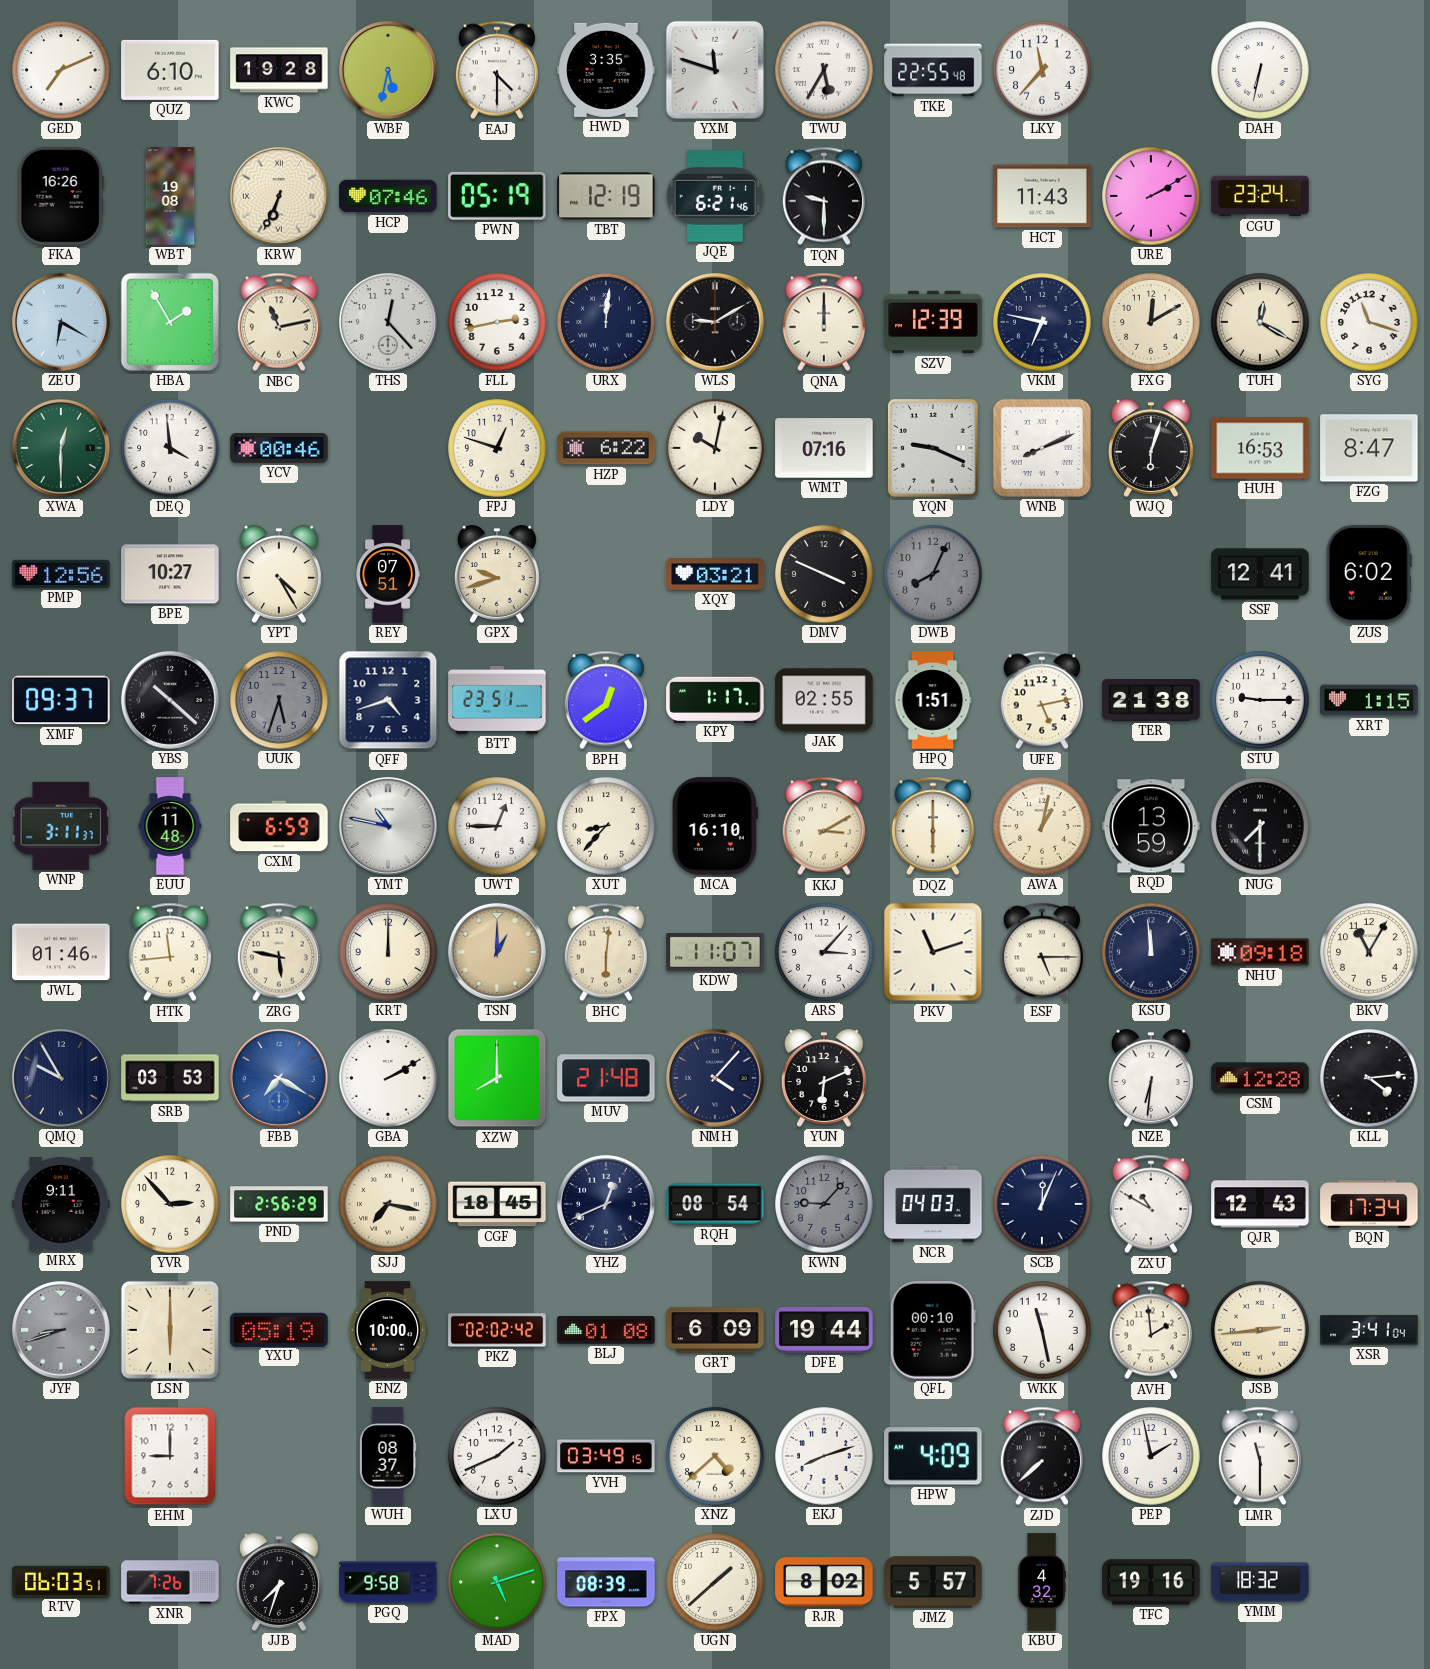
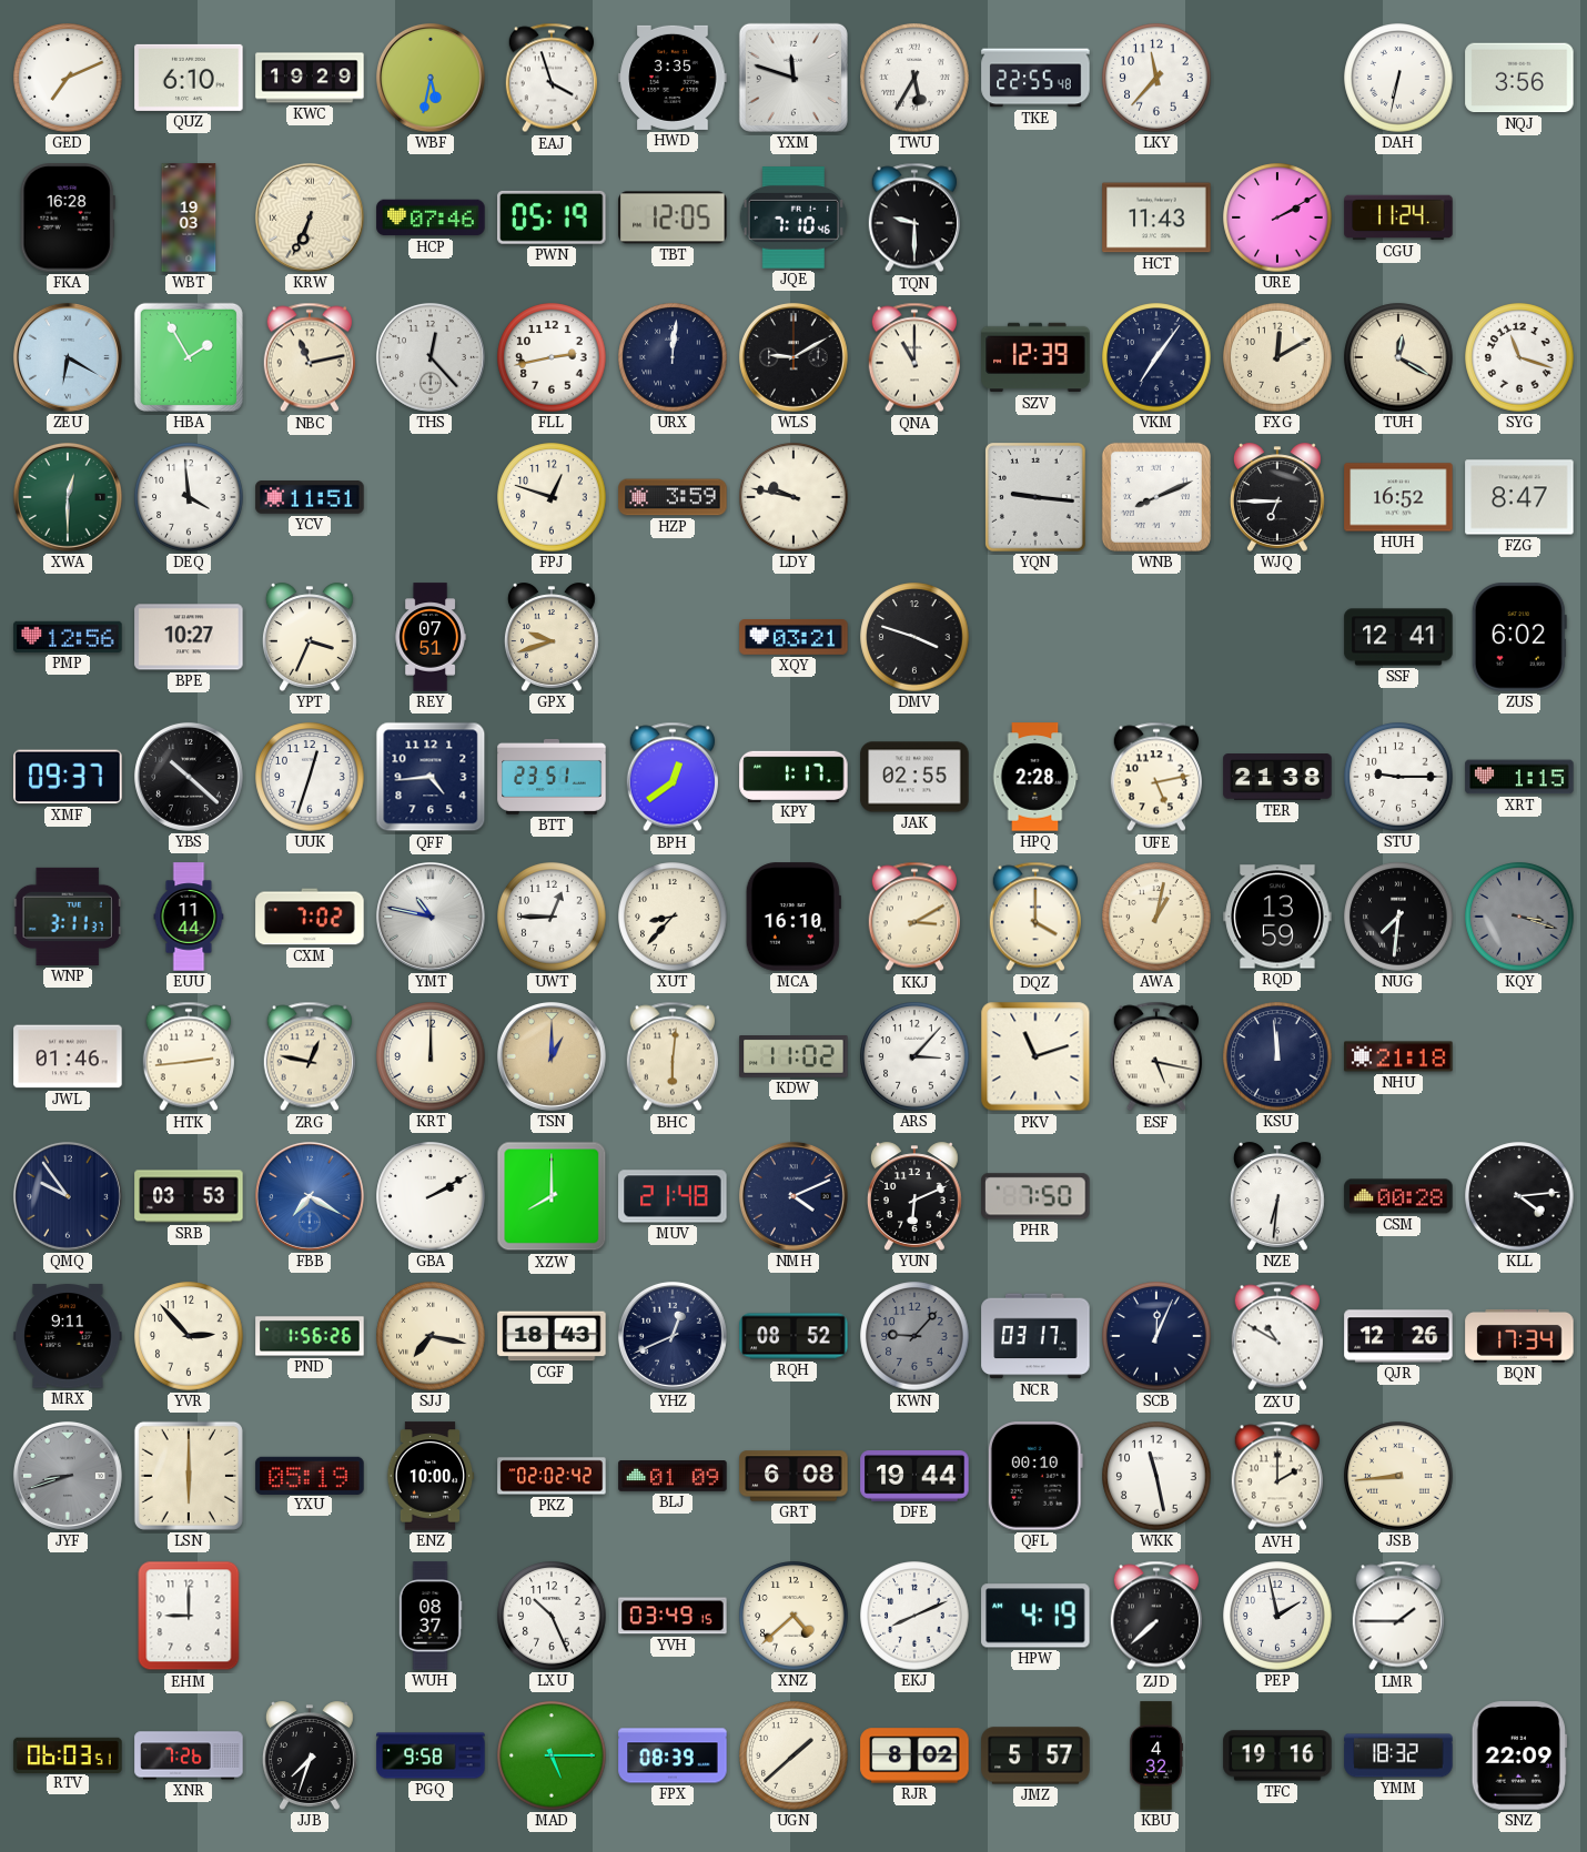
KWC: 19:28 -> 19:29 (310, 78)
EAJ: 4:30 -> 3:57 (552, 78)
NQJ: none -> 3:56 (1519, 78)
FKA: 16:26 -> 16:28 (68, 217)
WBT: 19:08 -> 19:03 (189, 217)
TBT: 12:19 -> 12:05 (673, 217)
JQE: 6:21 -> 7:10 (792, 217)
CGU: 23:24 -> 11:24 (1398, 217)
QNA: 12:00 -> 11:00 (914, 357)
VKM: 6:47 -> 7:06 (1156, 357)
YCV: 00:46 -> 11:51 (310, 498)
HZP: 6:22 -> 3:59 (673, 497)
LDY: 10:02 -> 9:47 (793, 497)
WMT: 07:16 -> none (824, 448)
YQN: 9:19 -> 9:16 (1037, 498)
WJQ: 6:03 -> 6:45 (1277, 497)
HUH: 16:53 -> 16:52 (1398, 497)
YPT: 4:25 -> 3:34 (310, 637)
DMV: 3:49 -> 3:48 (914, 637)
DWB: 8:04 -> none (933, 574)
UUK: 5:33 -> 12:33 (310, 777)
UUK dial: grey -> white (310, 777)
QFF: 4:42 -> 4:44 (431, 777)
HPQ: 1:51 -> 2:28 (1035, 777)
EUU: 11:48 -> 11:44 (189, 917)
CXM: 6:59 -> 7:02 (310, 917)
DQZ: 6:00 -> 4:00 (1035, 917)
NUG: 7:30 -> 7:31 (1398, 917)
KQY: none -> 3:18 (1519, 917)
HTK: 11:44 -> 2:44 (189, 1056)
ZRG: 5:47 -> 12:47 (310, 1056)
KDW: 11:07 -> 11:02 (793, 1057)
ESF: 5:15 -> 5:17 (1156, 1056)
NHU: 09:18 -> 21:18 (1398, 1056)
BKV: 11:05 -> none (1369, 952)
QMQ: 9:55 -> 9:54 (68, 1196)
NMH: 4:07 -> 4:11 (793, 1196)
PHR: none -> 7:50 (1035, 1196)
CSM: 12:28 -> 00:28 (1398, 1196)
PND: 2:56 -> 1:56 (310, 1336)
CGF: 18:45 -> 18:43 (552, 1336)
RQH: 08:54 -> 08:52 (793, 1336)
NCR: 04:03 -> 03:17 (1035, 1336)
QJR: 12:43 -> 12:26 (1398, 1336)
BLJ: 01:08 -> 01:09 (673, 1477)
GRT: 6:09 -> 6:08 (793, 1476)
AVH: 1:59 -> 2:00 (1277, 1476)
JSB: 2:44 -> 8:44 (1398, 1476)
XSR: 3:41 -> none (1369, 1330)
LXU: 1:41 -> 10:26 (552, 1616)
EKJ: 8:12 -> 8:11 (914, 1616)
HPW: 4:09 -> 4:19 (1035, 1616)
LMR: 11:30 -> 1:45 (1398, 1616)
MAD: 5:12 -> 5:15 (552, 1755)
SNZ: none -> 22:09 (1519, 1755)
